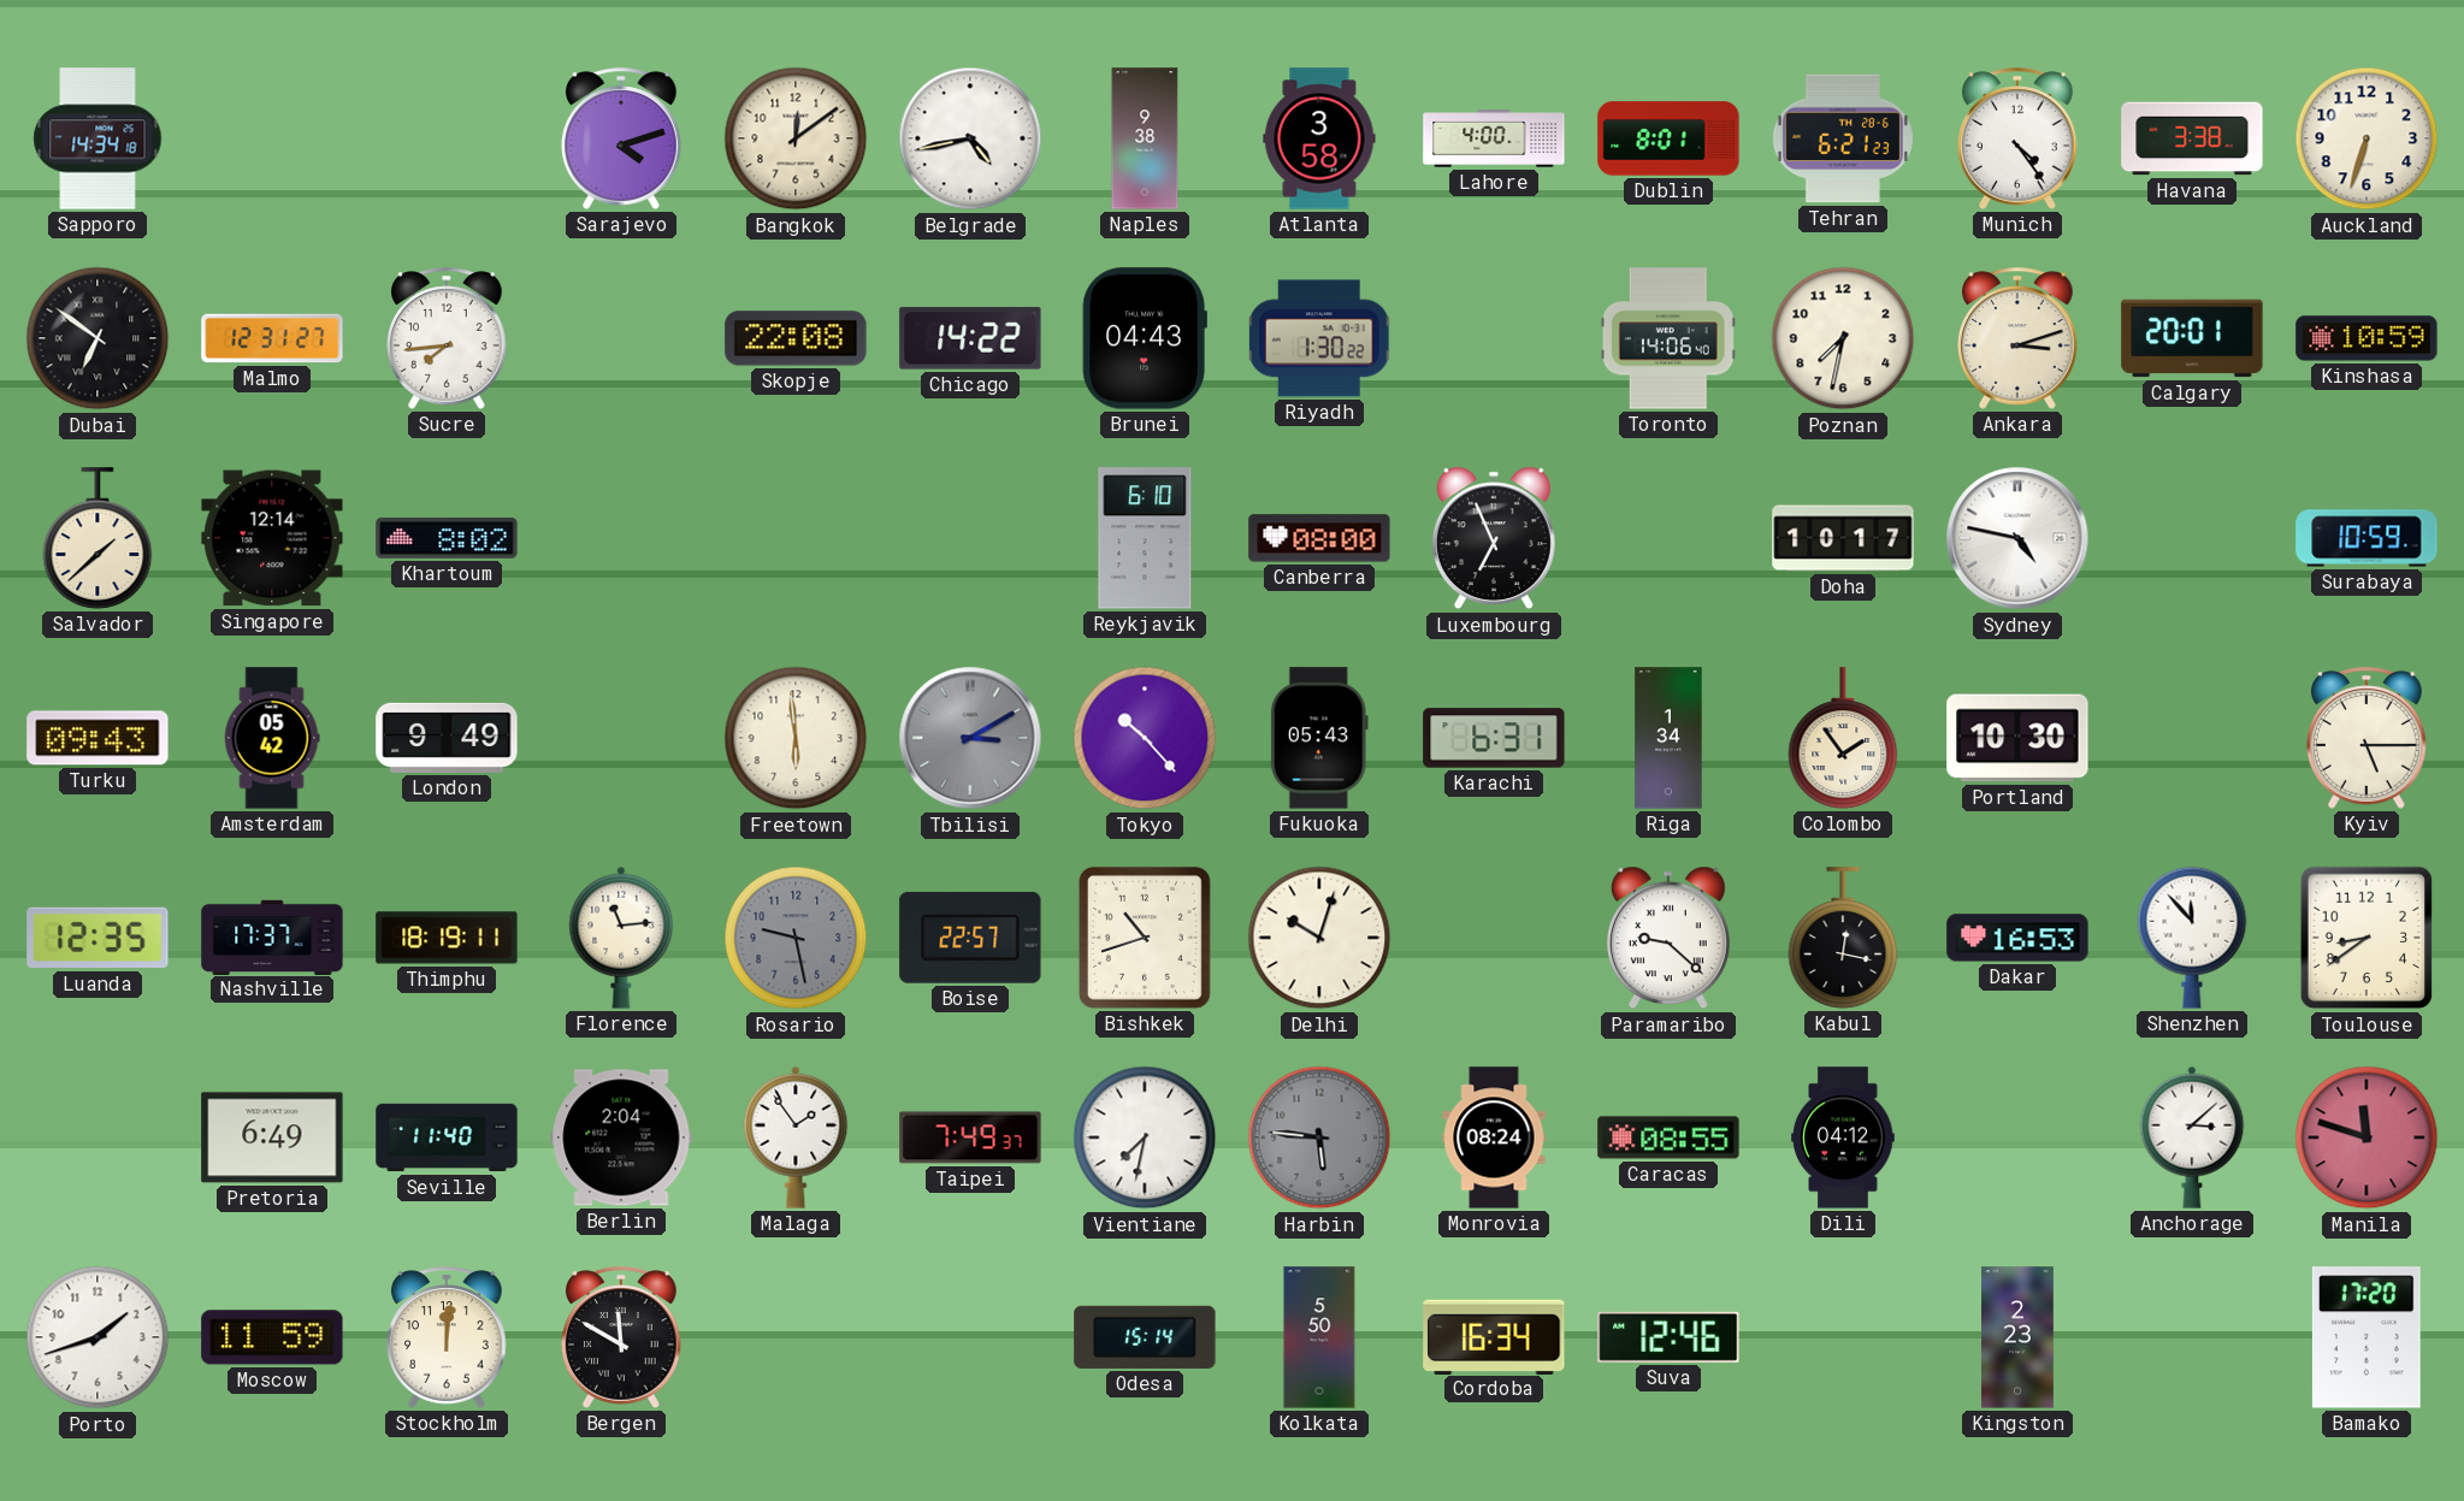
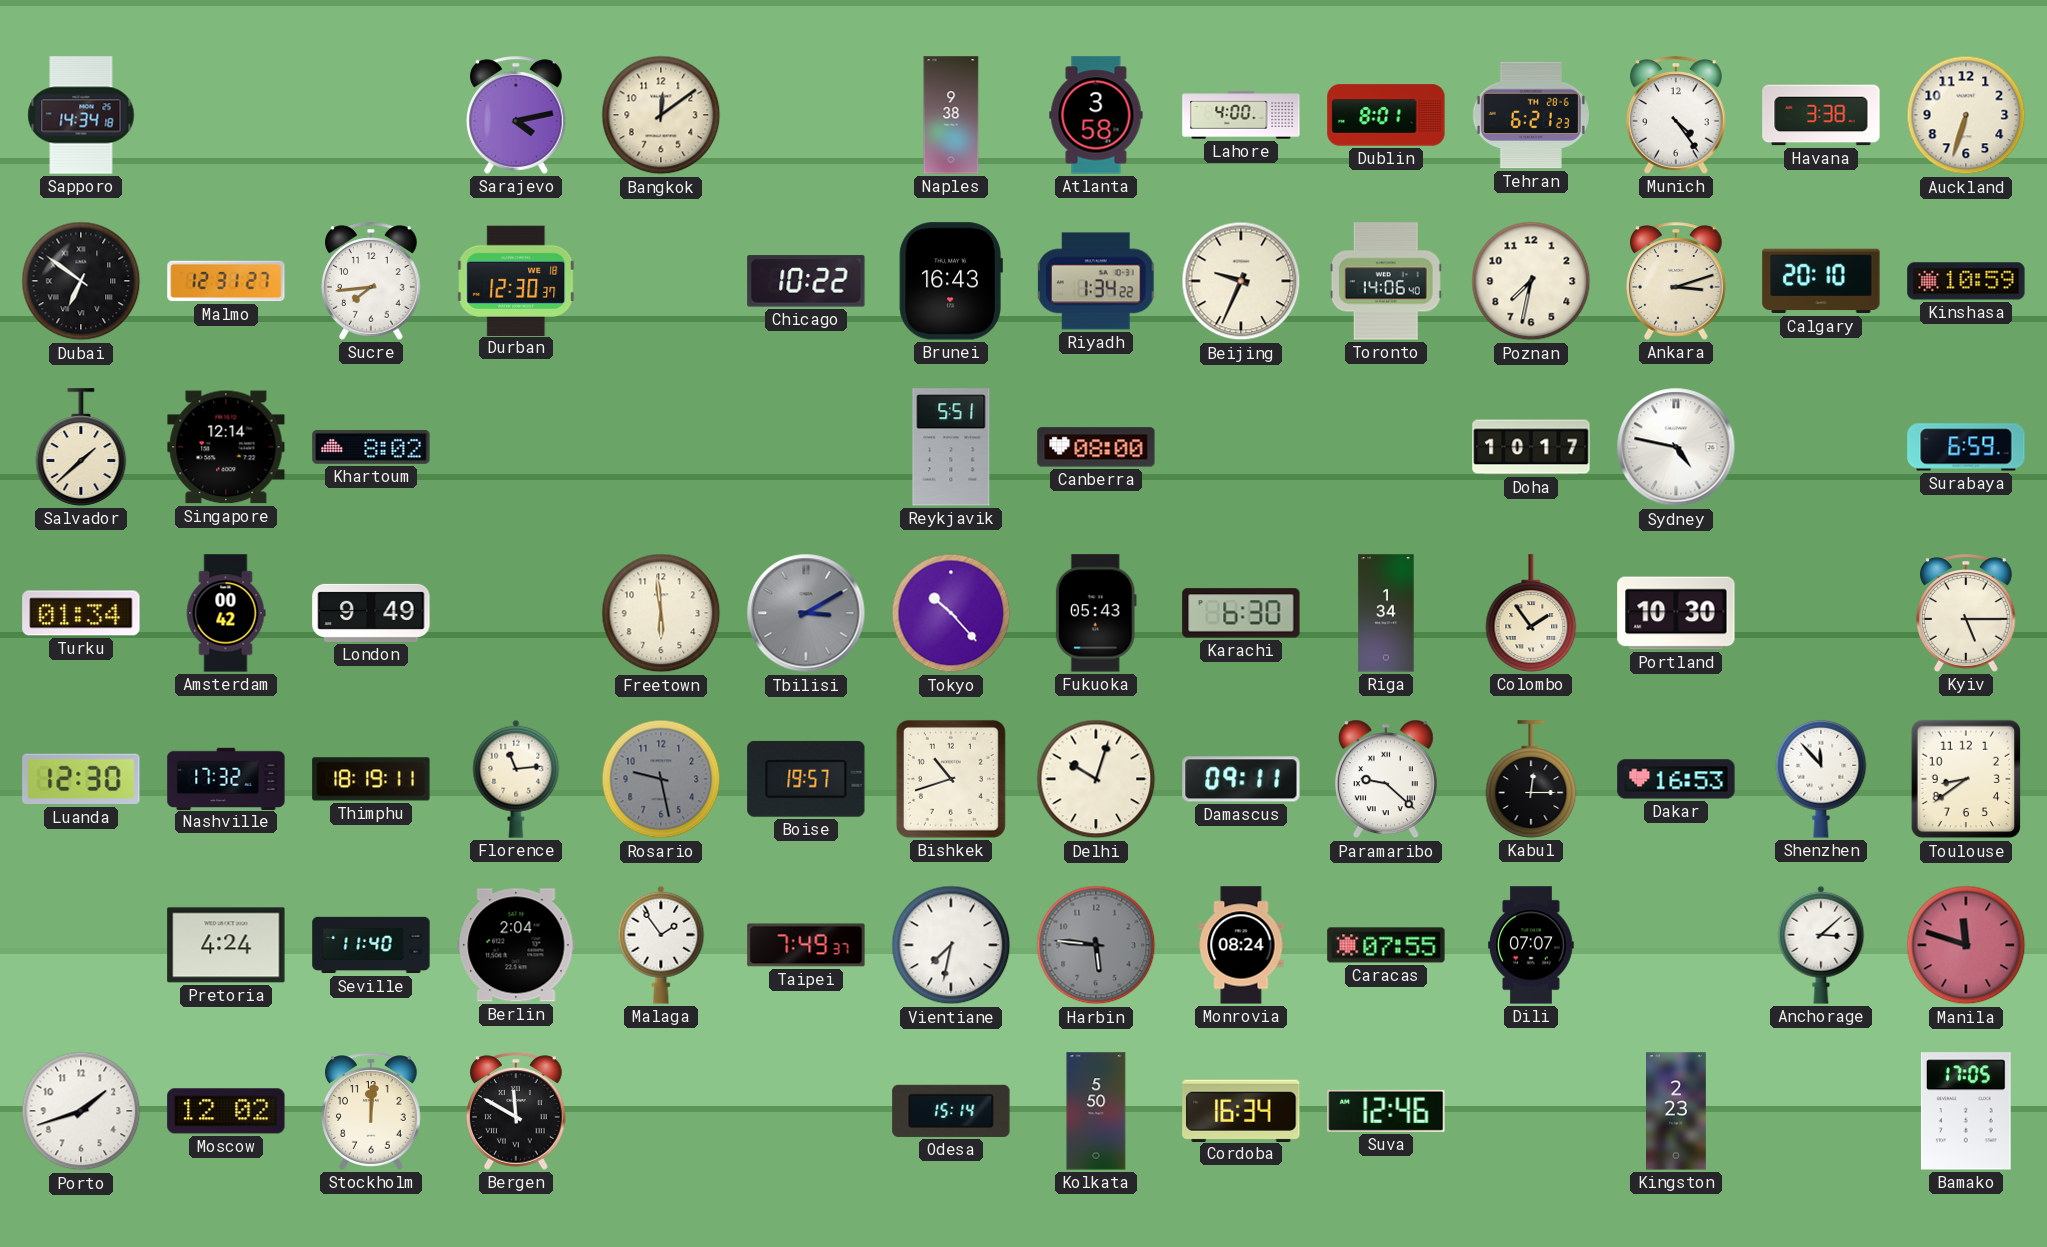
Sarajevo: 4:12 -> 4:13 (516, 115)
Belgrade: 4:43 -> none (970, 138)
Durban: none -> 12:30 (516, 280)
Skopje: 22:08 -> none (796, 338)
Chicago: 14:22 -> 10:22 (806, 281)
Brunei: 04:43 -> 16:43 (951, 281)
Riyadh: 1:30 -> 1:34 (1096, 281)
Beijing: none -> 9:34 (1241, 281)
Calgary: 20:01 -> 20:10 (1821, 281)
Reykjavik: 6:10 -> 5:51 (951, 447)
Luxembourg: 6:56 -> none (1494, 538)
Surabaya: 10:59 -> 6:59 (1966, 447)
Turku: 09:43 -> 01:34 (81, 613)
Amsterdam: 05:42 -> 00:42 (226, 613)
Karachi: 6:31 -> 6:30 (1241, 613)
Luanda: 12:35 -> 12:30 (81, 779)
Nashville: 17:37 -> 17:32 (226, 778)
Boise: 22:57 -> 19:57 (806, 779)
Damascus: none -> 09:11 (1241, 779)
Kabul: 12:17 -> 12:15 (1531, 779)
Pretoria: 6:49 -> 4:24 (226, 945)
Caracas: 08:55 -> 07:55 (1386, 945)
Dili: 04:12 -> 07:07 (1531, 945)
Moscow: 11:59 -> 12:02 (226, 1111)
Bamako: 17:20 -> 17:05 (1966, 1111)
